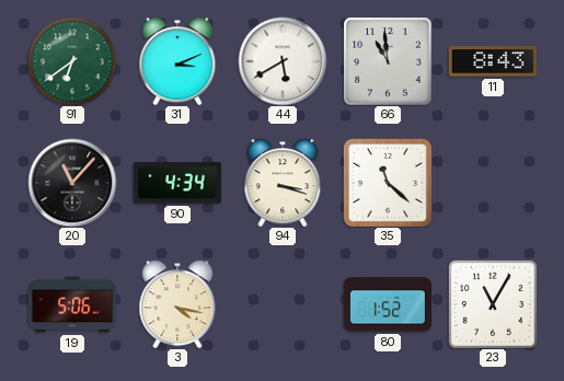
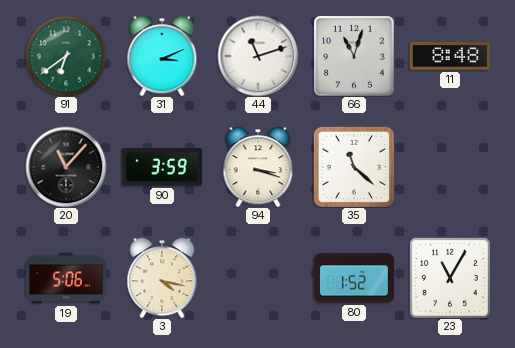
44: 5:40 -> 11:12 (258, 56)
66: 10:59 -> 11:03 (354, 56)
11: 8:43 -> 8:48 (450, 56)
90: 4:34 -> 3:59 (162, 167)
